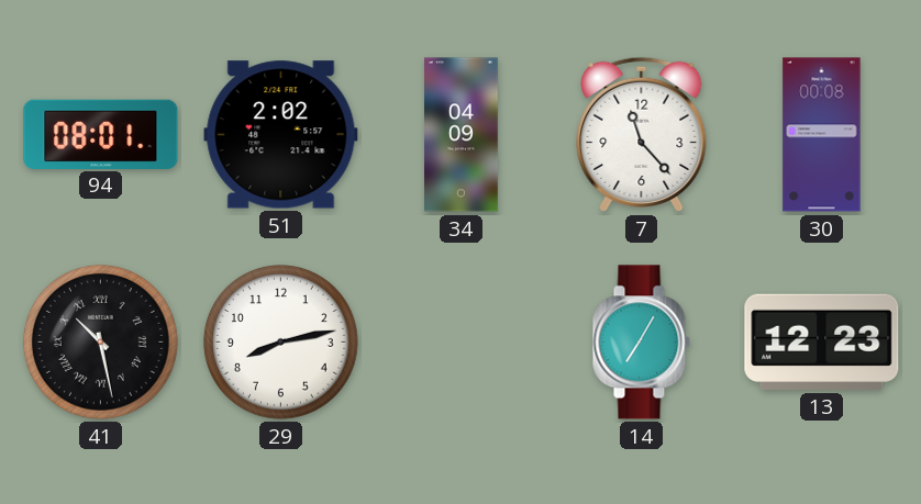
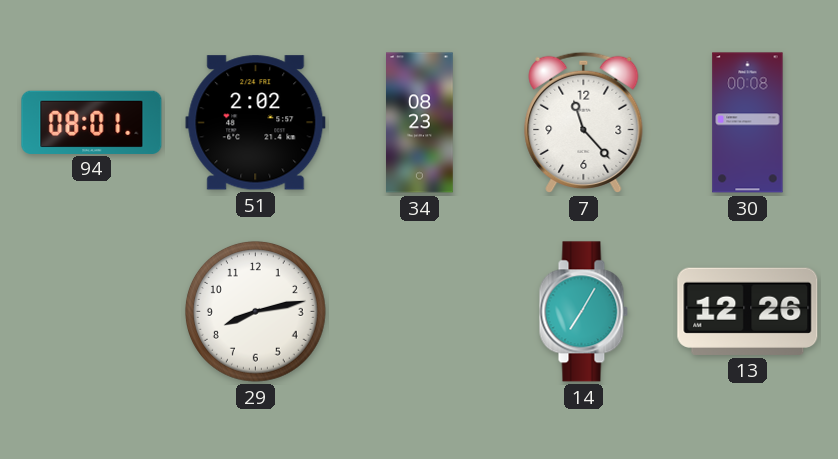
34: 04:09 -> 08:23 (420, 123)
41: 10:28 -> none (100, 341)
13: 12:23 -> 12:26 (748, 311)
